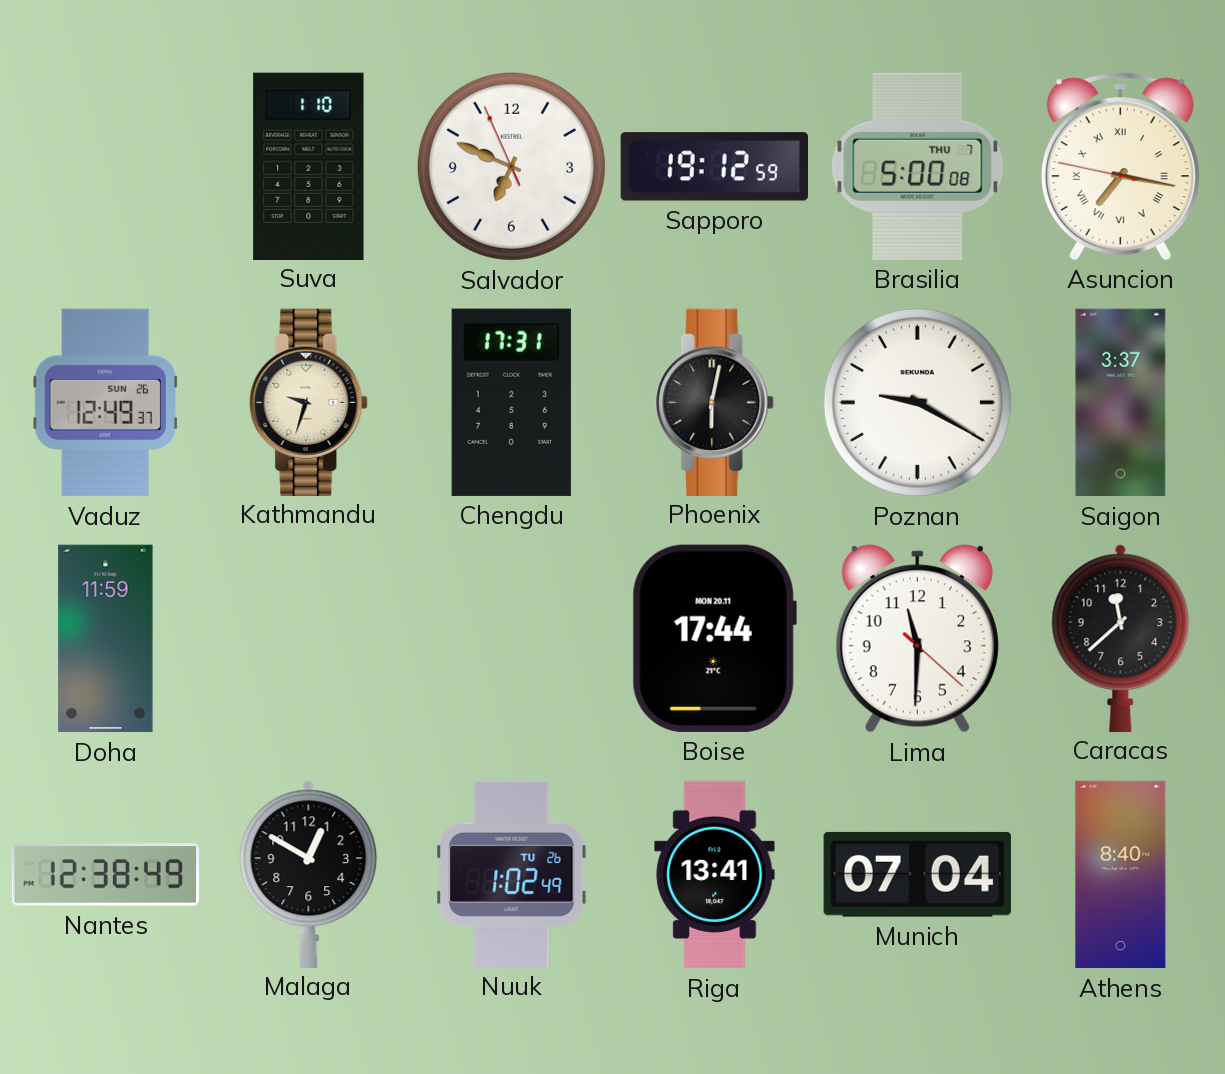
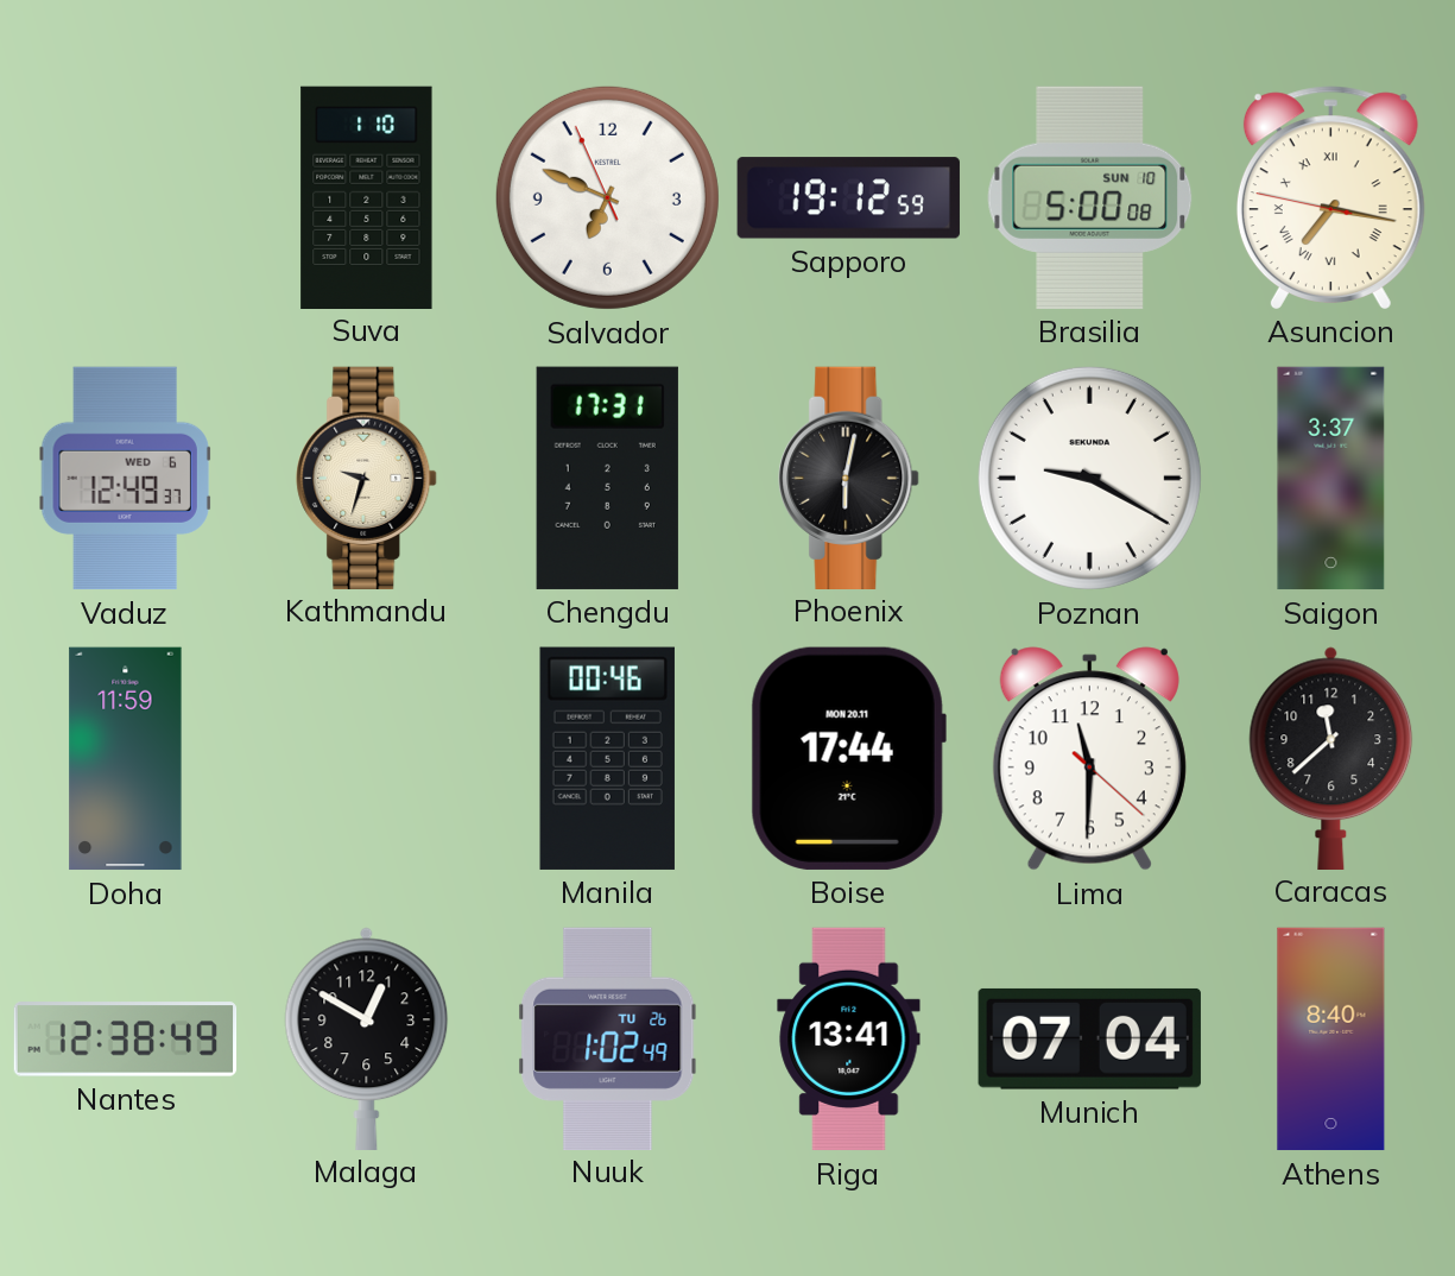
Brasilia date: THU 7 -> SUN 10 (1090, 197)
Vaduz date: SUN 26 -> WED 6 (125, 479)
Manila: none -> 00:46 (607, 758)
